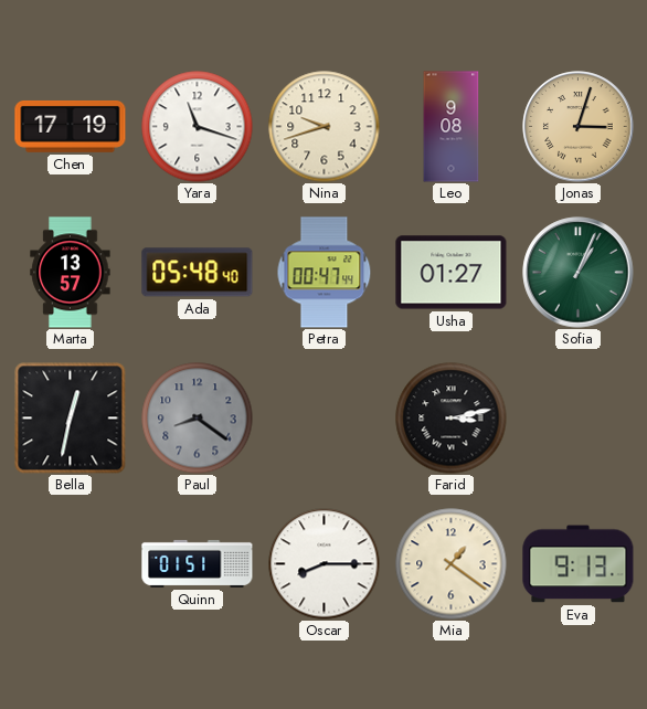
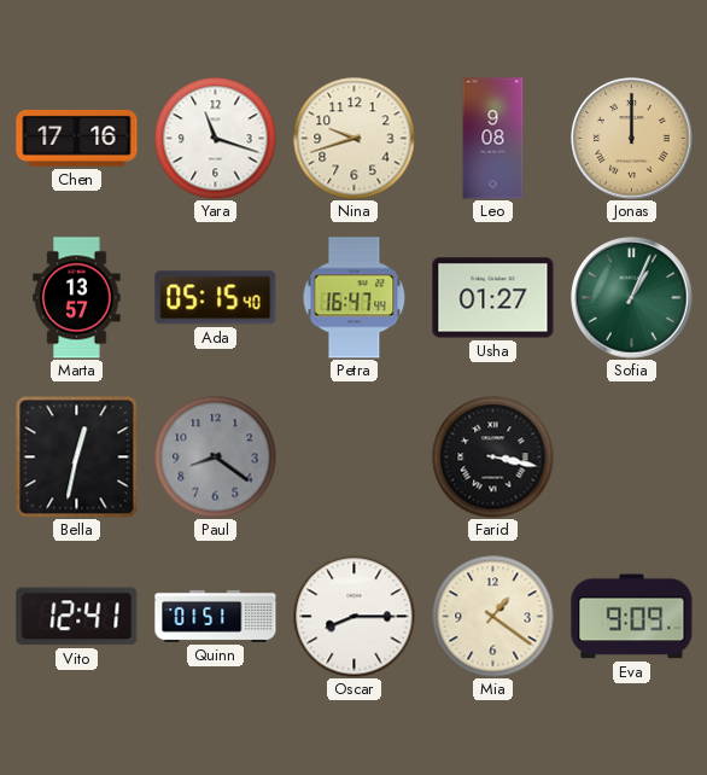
Chen: 17:19 -> 17:16 (77, 138)
Jonas: 3:03 -> 12:00 (632, 139)
Ada: 05:48 -> 05:15 (216, 298)
Petra: 00:47 -> 16:47 (355, 298)
Farid: 3:13 -> 3:17 (493, 458)
Vito: none -> 12:41 (77, 617)
Eva: 9:13 -> 9:09 (632, 617)
